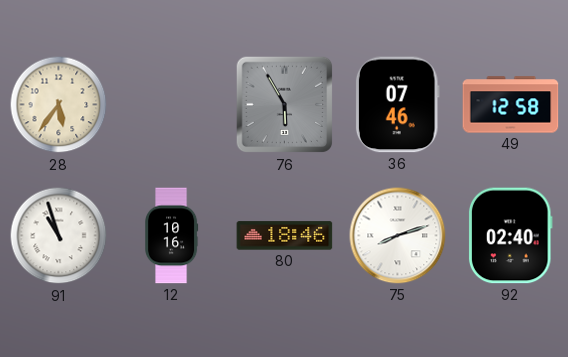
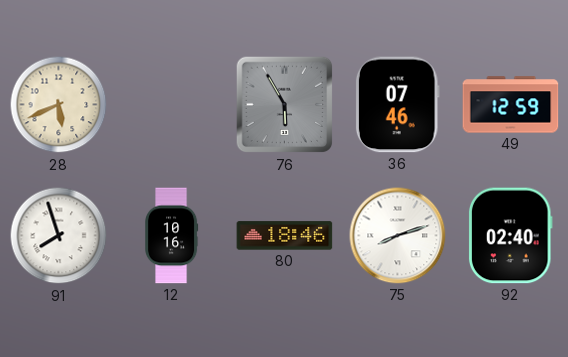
28: 5:36 -> 5:41 (59, 105)
49: 12:58 -> 12:59 (511, 105)
91: 10:57 -> 7:57 (59, 236)
